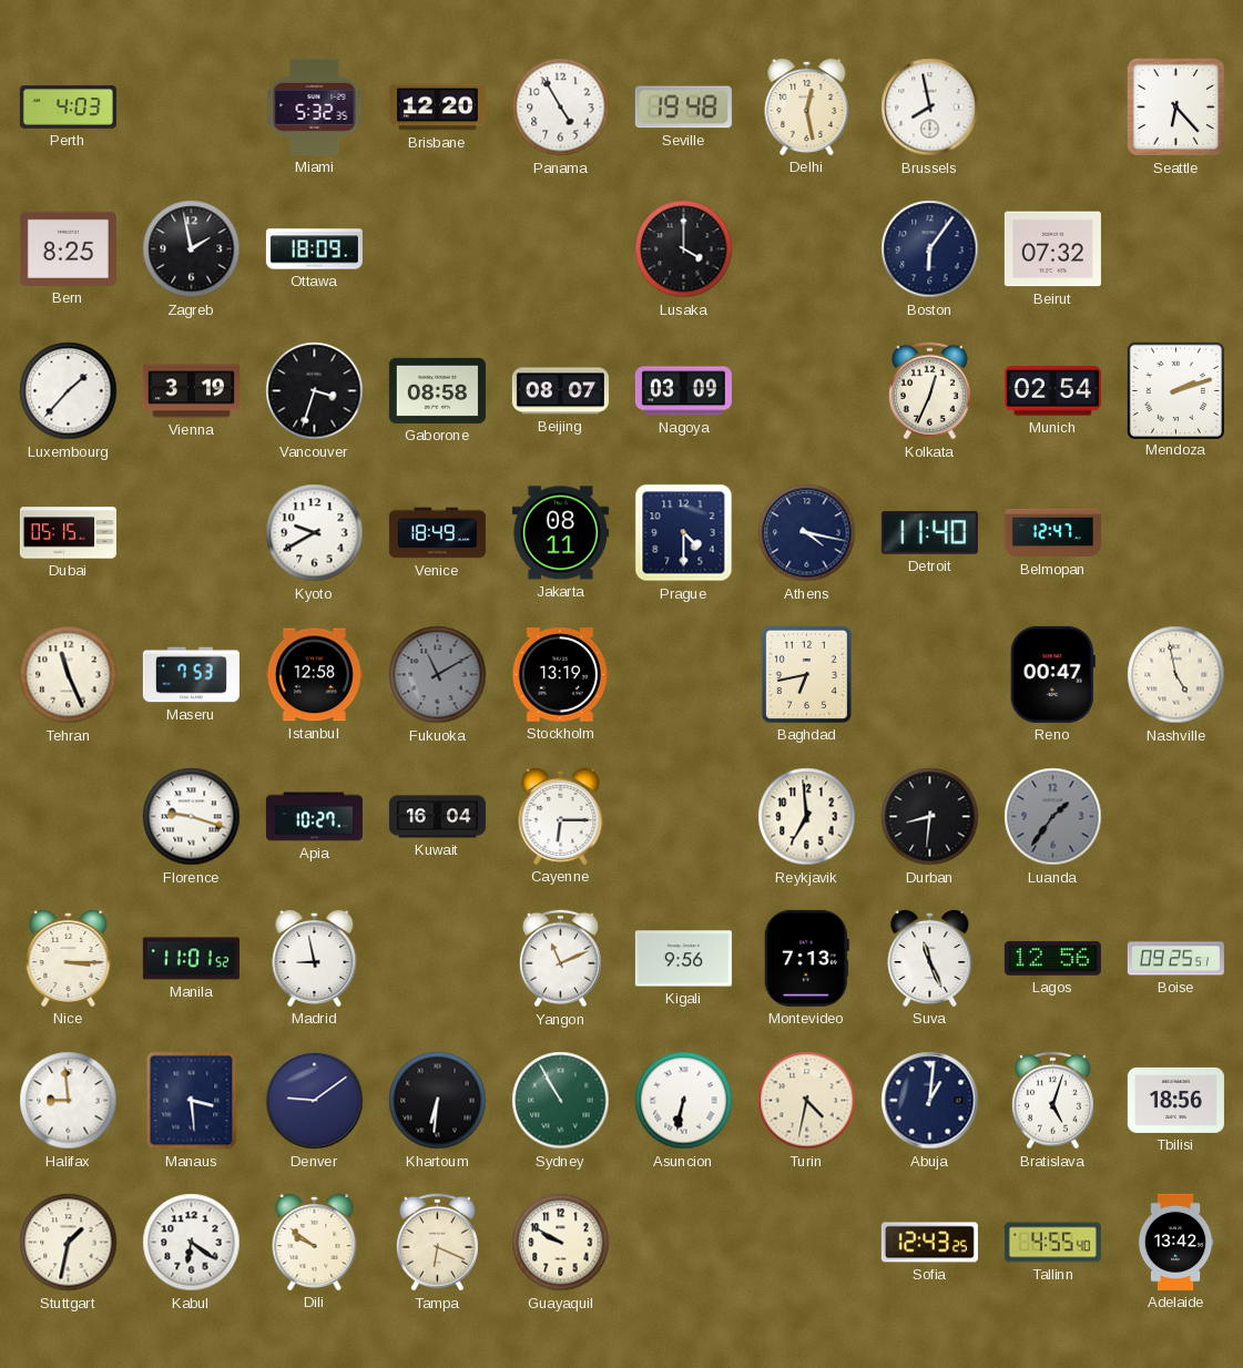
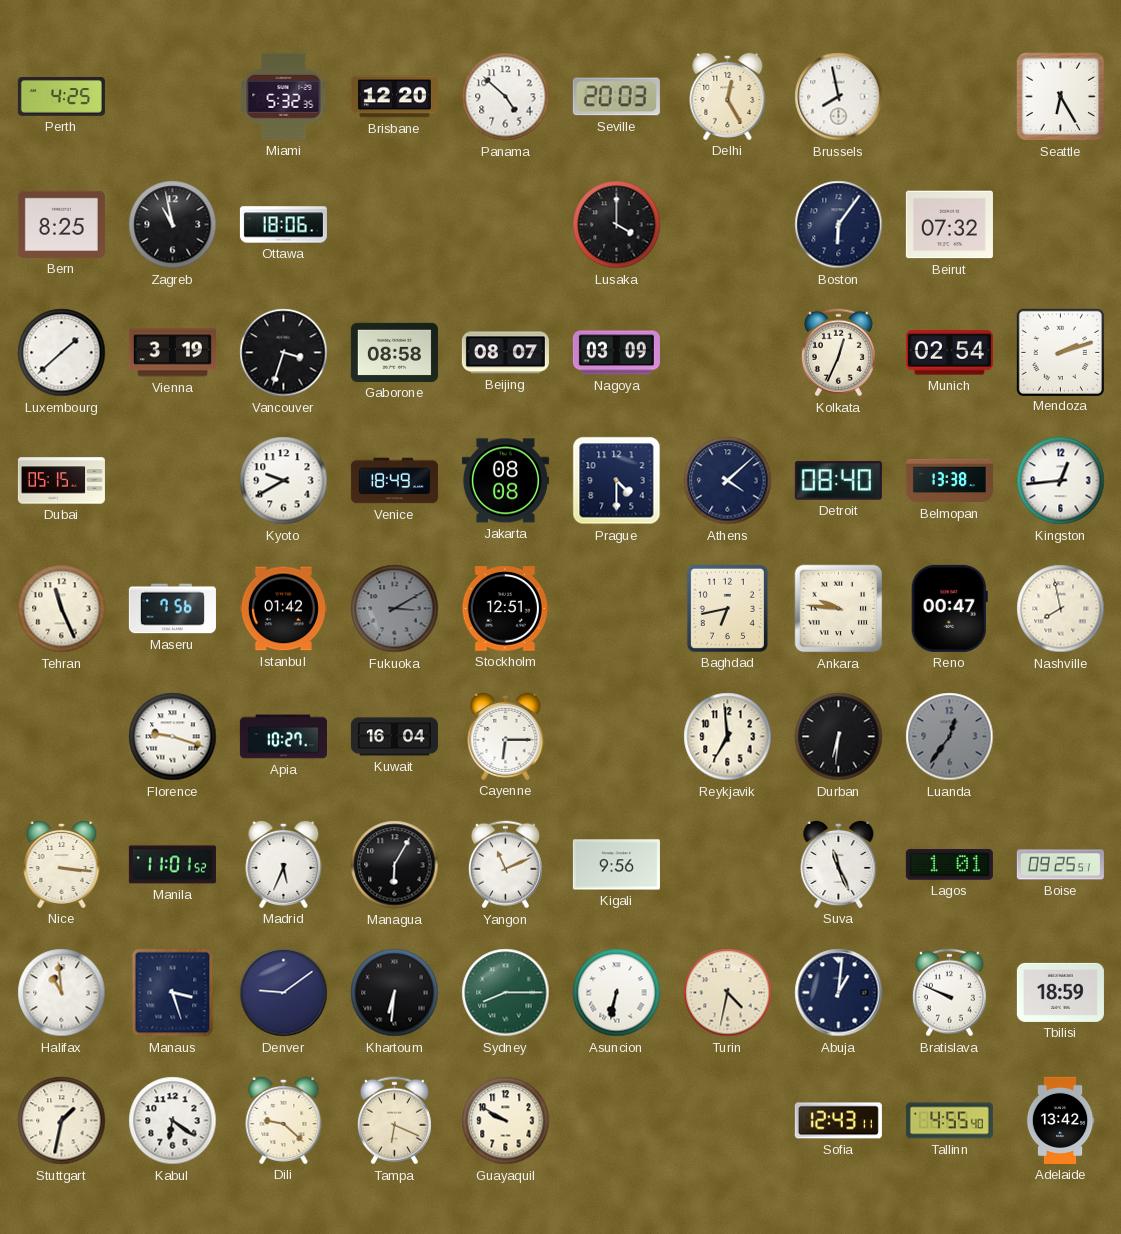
Perth: 4:03 -> 4:25 (61, 97)
Panama: 4:55 -> 4:52 (506, 97)
Seville: 19:48 -> 20:03 (616, 97)
Delhi: 12:28 -> 12:25 (728, 96)
Seattle: 6:23 -> 6:25 (1061, 97)
Zagreb: 1:58 -> 10:58 (173, 225)
Ottawa: 18:09 -> 18:06 (283, 225)
Luxembourg: 1:37 -> 1:38 (62, 353)
Jakarta: 08:11 -> 08:08 (505, 481)
Athens: 4:17 -> 4:08 (728, 481)
Detroit: 11:40 -> 08:40 (838, 481)
Belmopan: 12:47 -> 13:38 (949, 481)
Kingston: none -> 12:44 (1061, 481)
Maseru: 7:53 -> 7:56 (172, 609)
Istanbul: 12:58 -> 01:42 (283, 609)
Fukuoka: 11:10 -> 3:10 (395, 609)
Stockholm: 13:19 -> 12:51 (505, 609)
Ankara: none -> 9:46 (839, 609)
Nashville: 4:58 -> 7:58 (1061, 609)
Durban: 8:31 -> 6:31 (839, 737)
Luanda: 1:36 -> 12:36 (950, 737)
Nice: 3:15 -> 3:16 (62, 864)
Madrid: 8:58 -> 5:34 (284, 864)
Managua: none -> 6:05 (395, 865)
Montevideo: 7:13 -> none (806, 958)
Lagos: 12:56 -> 1:01 (949, 865)
Halifax: 8:59 -> 10:59 (62, 993)
Manaus: 3:29 -> 3:27 (173, 993)
Sydney: 10:55 -> 8:15 (506, 993)
Bratislava: 5:03 -> 9:49 (949, 993)
Tbilisi: 18:56 -> 18:59 (1060, 992)
Dili: 9:51 -> 9:22 (284, 1120)
Sofia: 12:43:25 -> 12:43:11 (838, 1121)
